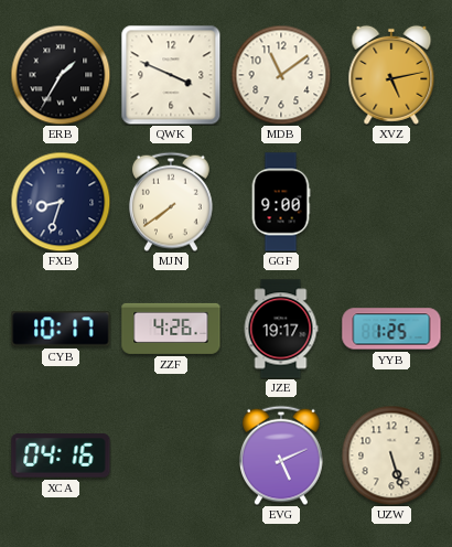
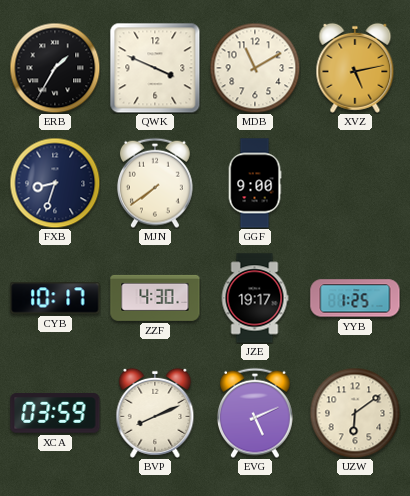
MDB: 11:09 -> 11:10 (255, 68)
ZZF: 4:26 -> 4:30 (155, 298)
XCA: 04:16 -> 03:59 (55, 413)
BVP: none -> 8:11 (155, 413)
UZW: 5:27 -> 6:09 (355, 413)
